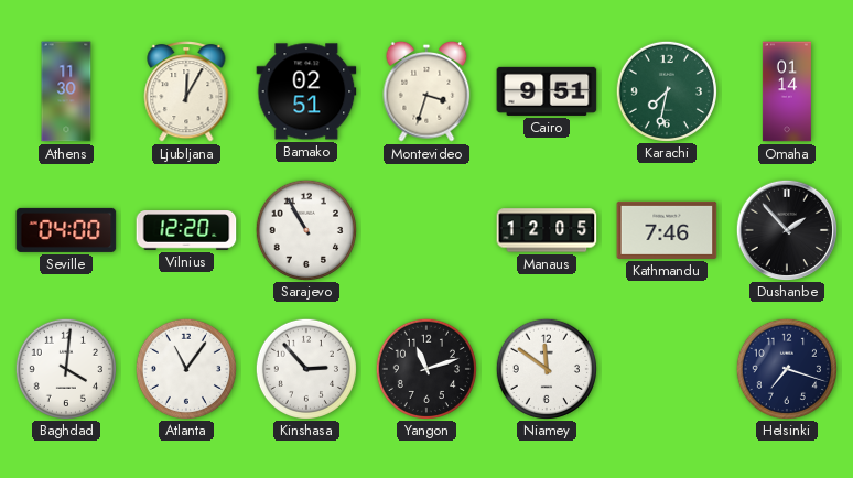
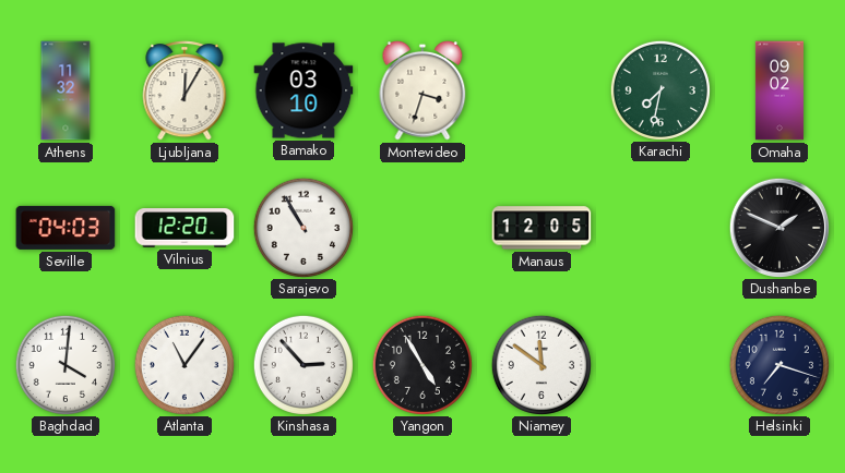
Athens: 11:30 -> 11:32 (66, 90)
Bamako: 02:51 -> 03:10 (304, 90)
Cairo: 9:51 -> none (547, 91)
Omaha: 01:14 -> 09:02 (779, 90)
Seville: 04:00 -> 04:03 (66, 228)
Kathmandu: 7:46 -> none (667, 230)
Dushanbe: 1:53 -> 1:49 (778, 227)
Yangon: 11:12 -> 4:55 (421, 364)
